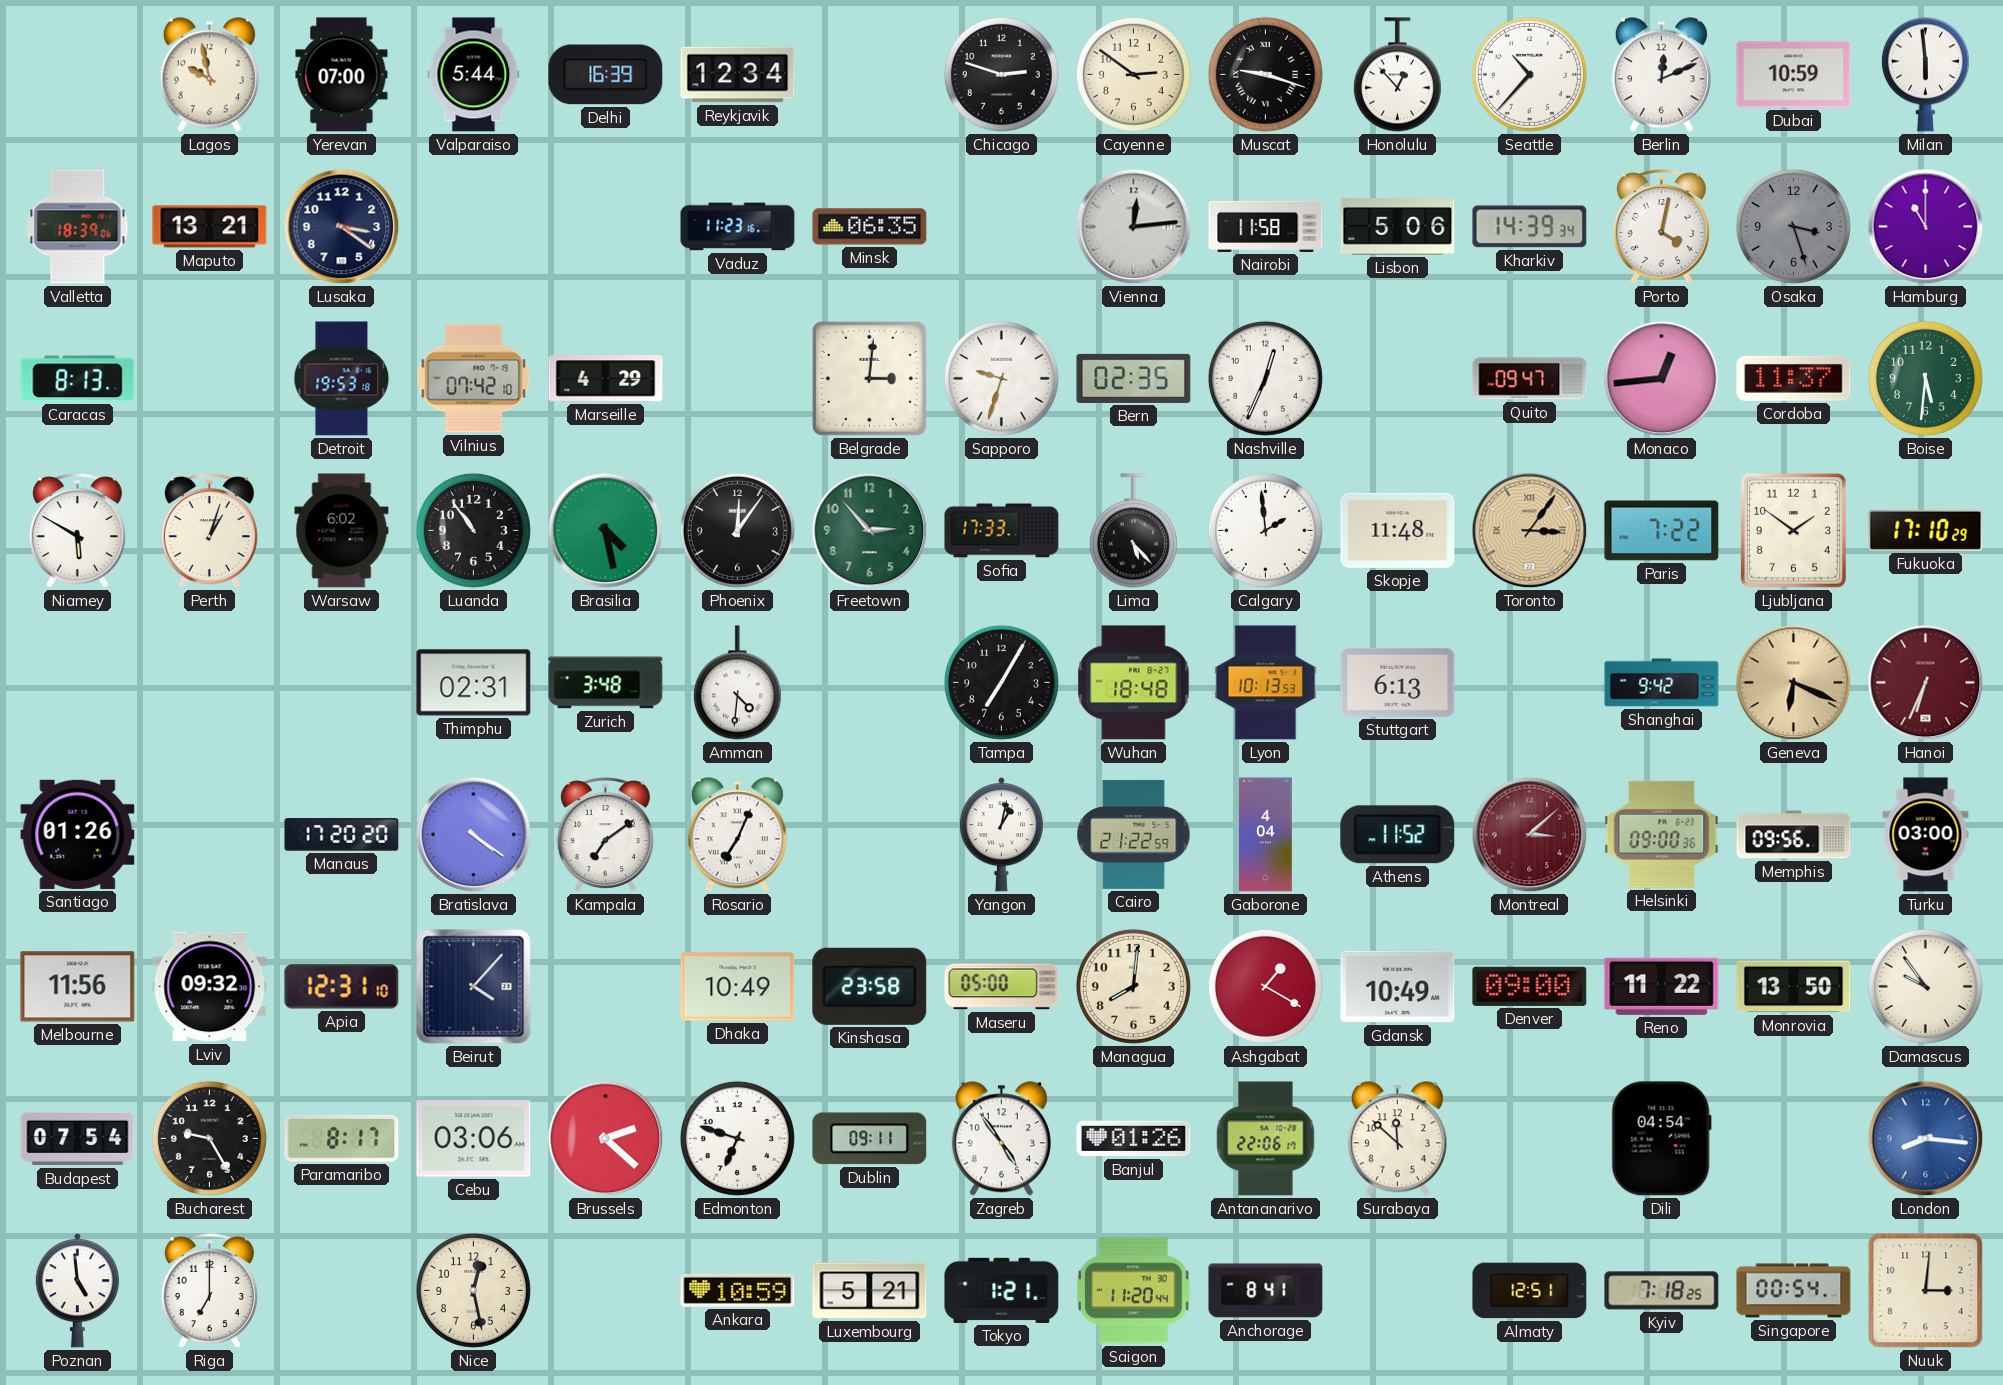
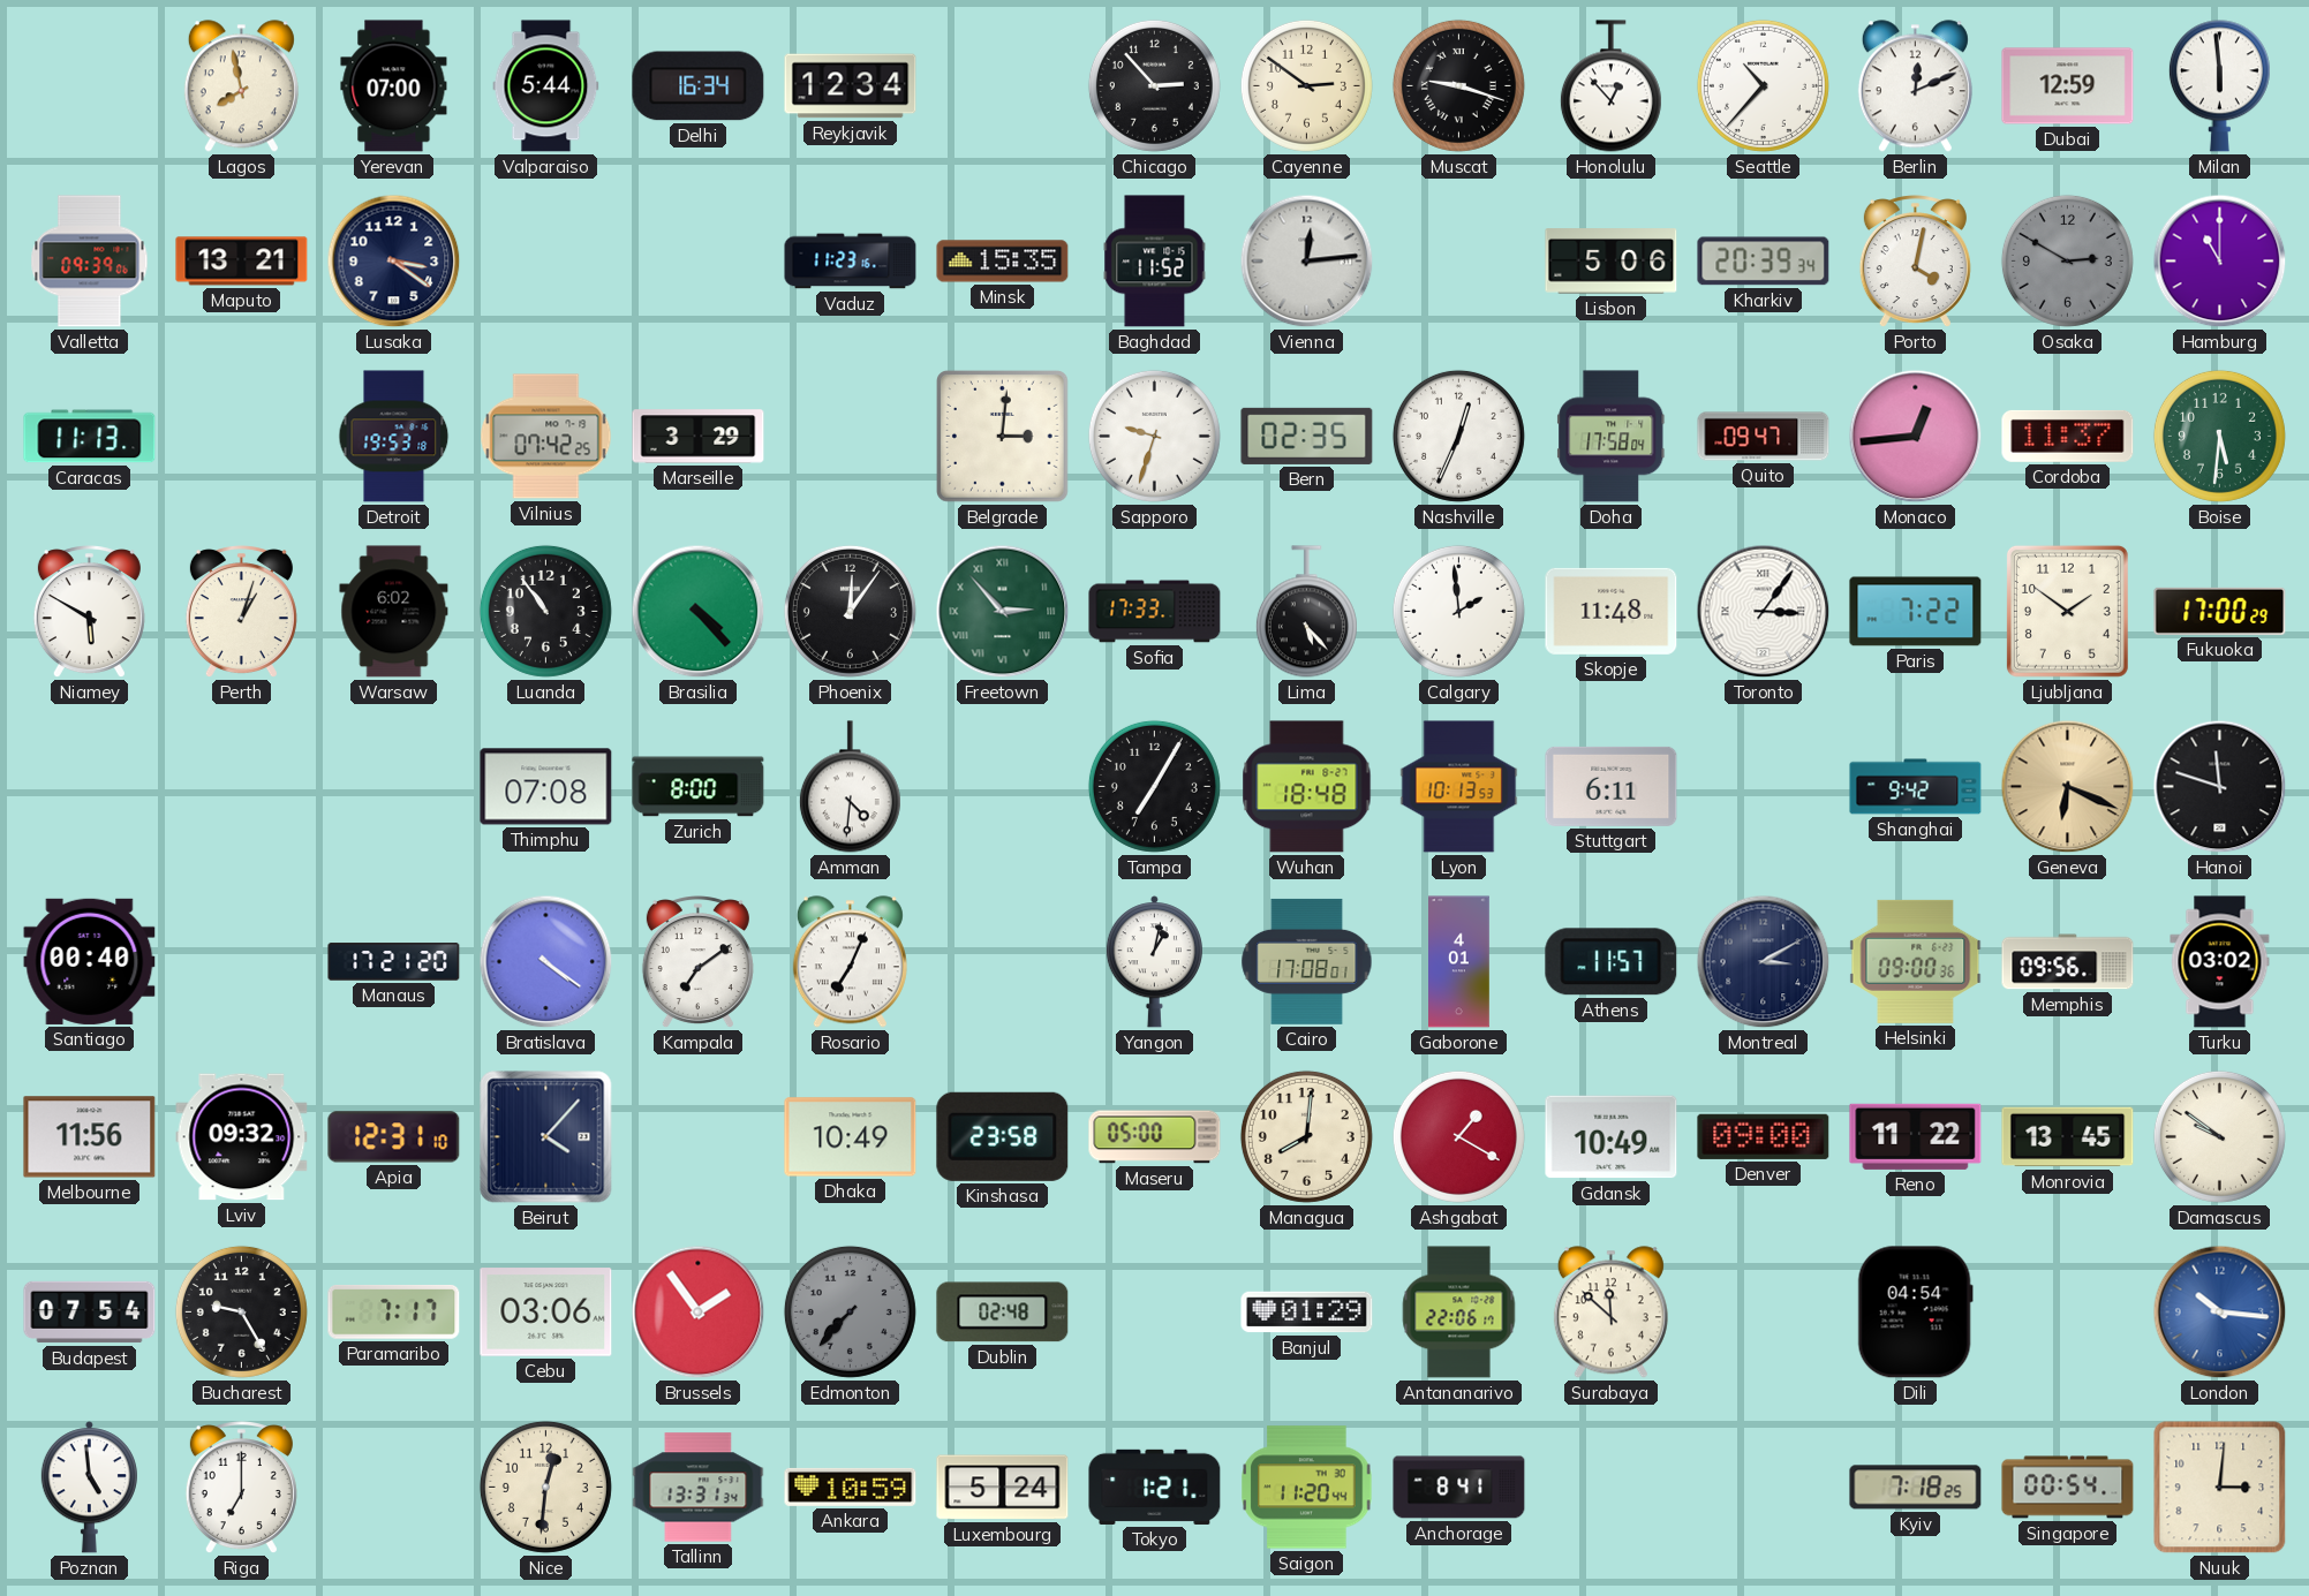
Lagos: 9:58 -> 7:58 (241, 86)
Delhi: 16:39 -> 16:34 (699, 86)
Chicago: 2:48 -> 2:53 (1154, 85)
Dubai: 10:59 -> 12:59 (2068, 86)
Valletta: 18:39 -> 09:39 (90, 262)
Minsk: 06:35 -> 15:35 (1003, 262)
Baghdad: none -> 11:52 (1155, 262)
Nairobi: 11:58 -> none (1266, 226)
Kharkiv: 14:39 -> 20:39 (1764, 262)
Osaka: 3:27 -> 2:50 (2067, 260)
Caracas: 8:13 -> 11:13 (90, 437)
Vilnius: 07:42:10 -> 07:42:25 (546, 437)
Marseille: 4:29 -> 3:29 (699, 437)
Doha: none -> 17:58 (1612, 437)
Brasilia: 4:28 -> 4:23 (699, 612)
Freetown numerals: Arabic -> Roman (1003, 612)
Toronto dial: champagne -> white (1764, 612)
Fukuoka: 17:10 -> 17:00 (2220, 611)
Thimphu: 02:31 -> 07:08 (546, 787)
Zurich: 3:48 -> 8:00 (699, 787)
Stuttgart: 6:13 -> 6:11 (1612, 786)
Hanoi: 6:34 -> 11:48 (2220, 787)
Hanoi dial: burgundy -> black (2220, 787)
Santiago: 01:26 -> 00:40 (90, 961)
Manaus: 17:20 -> 17:21 (394, 962)
Cairo: 21:22 -> 17:08 (1307, 961)
Gaborone: 4:04 -> 4:01 (1459, 962)
Athens: 11:52 -> 11:57 (1612, 962)
Montreal: 3:08 -> 3:10 (1764, 962)
Montreal dial: burgundy -> navy (1764, 962)
Turku: 03:00 -> 03:02 (2220, 962)
Monrovia: 13:50 -> 13:45 (2068, 1137)
Damascus: 9:54 -> 9:51 (2219, 1136)
Paramaribo: 8:17 -> 7:17 (394, 1313)
Brussels: 2:22 -> 1:54 (699, 1313)
Edmonton: 6:48 -> 7:37 (850, 1311)
Edmonton dial: white -> grey (850, 1311)
Dublin: 09:11 -> 02:48 (1003, 1313)
Zagreb: 4:54 -> none (1001, 1139)
Banjul: 01:26 -> 01:29 (1307, 1313)
London: 8:16 -> 10:16 (2220, 1313)
Nice: 12:28 -> 12:31 (545, 1487)
Tallinn: none -> 13:31 (699, 1488)
Luxembourg: 5:21 -> 5:24 (1003, 1488)
Almaty: 12:51 -> none (1530, 1291)
